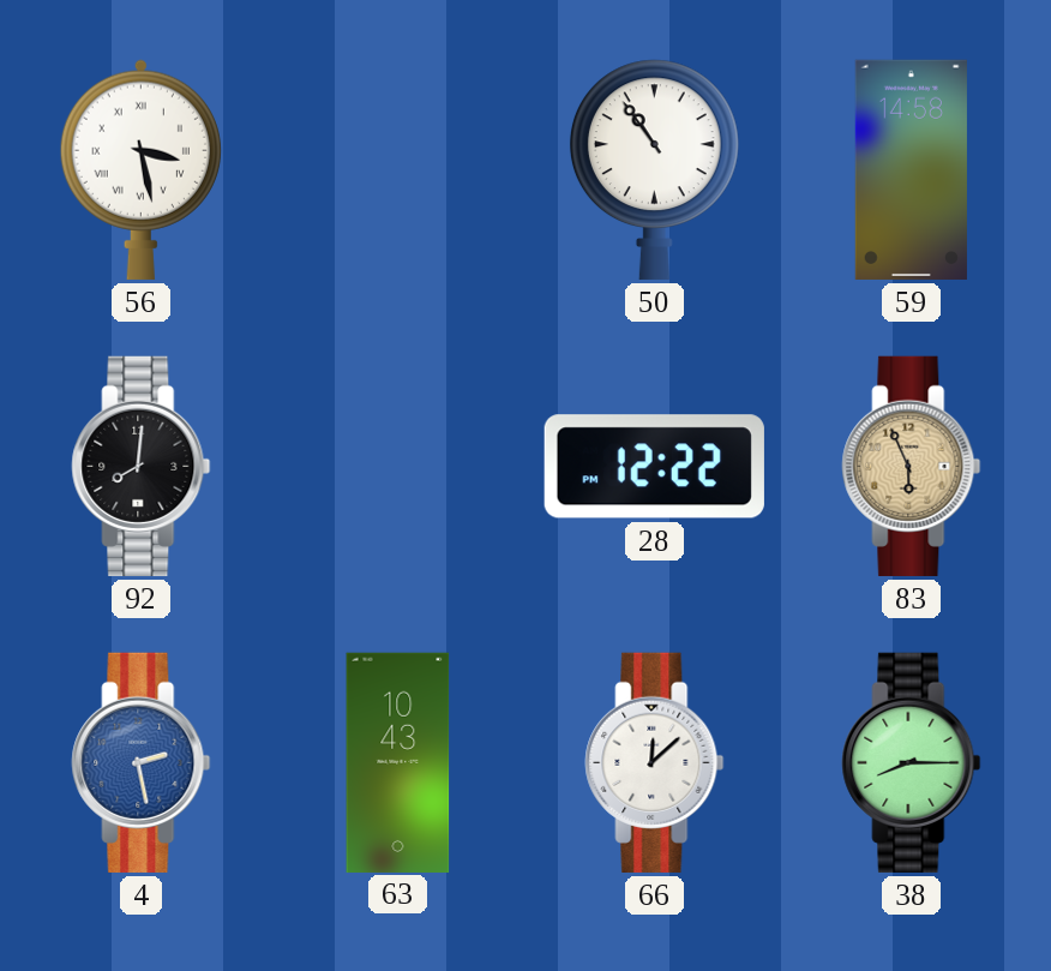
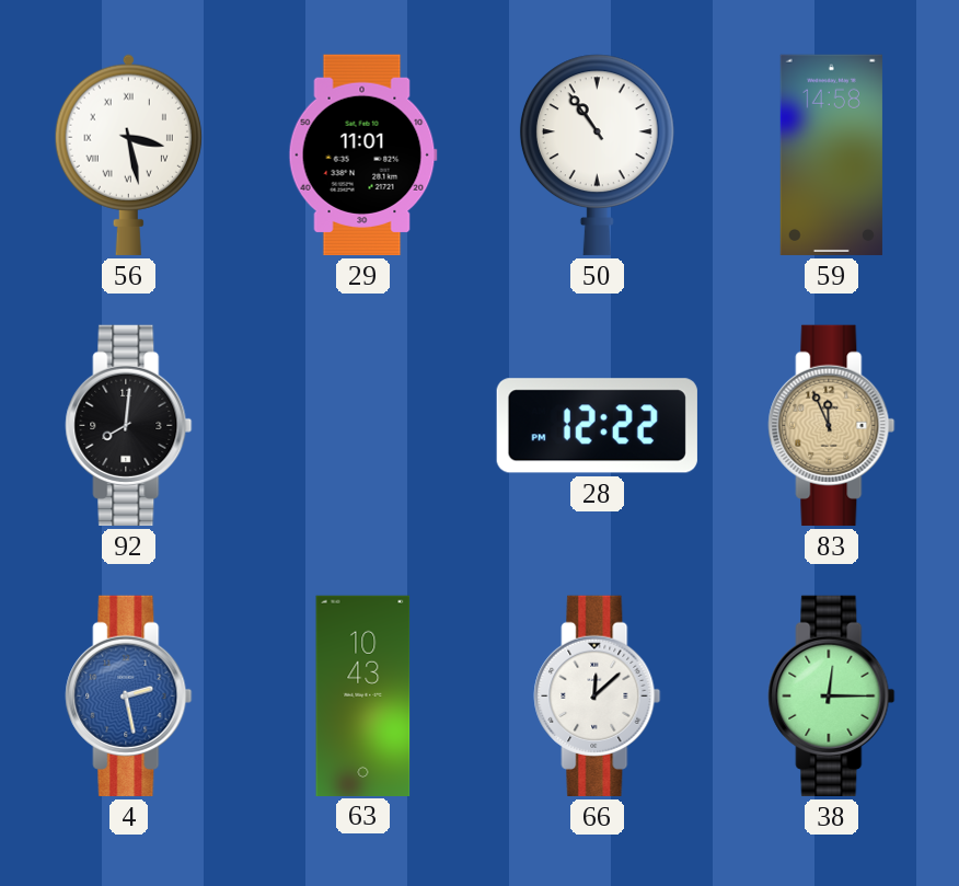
29: none -> 11:01 (362, 154)
83: 5:56 -> 11:56 (832, 425)
38: 8:15 -> 12:15 (832, 695)
